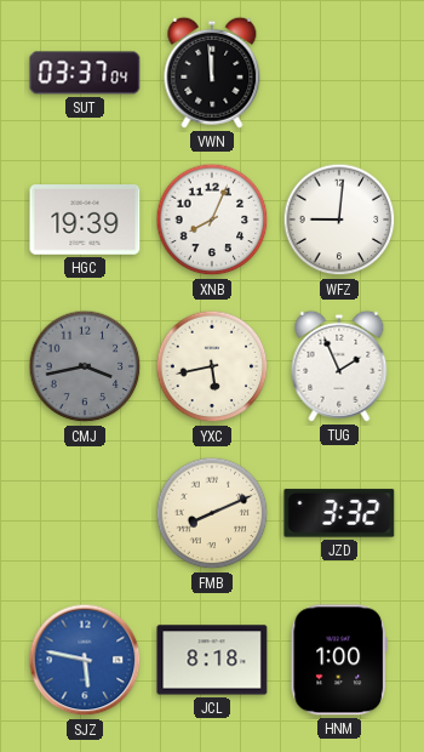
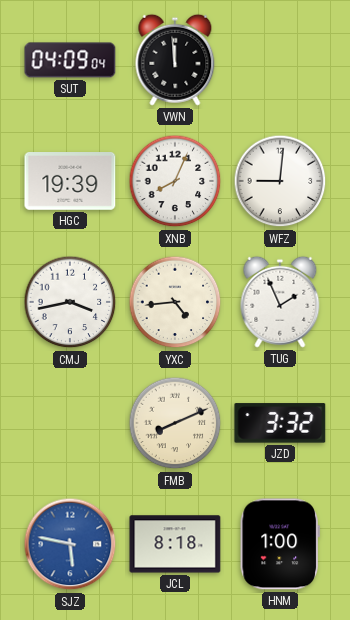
SUT: 03:37 -> 04:09 (70, 60)
CMJ dial: grey -> white (70, 302)
YXC: 5:43 -> 4:44 (175, 302)
